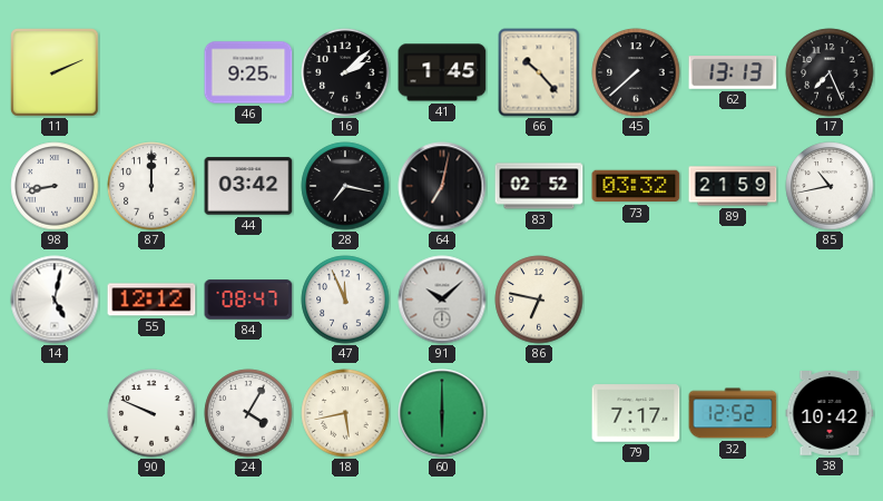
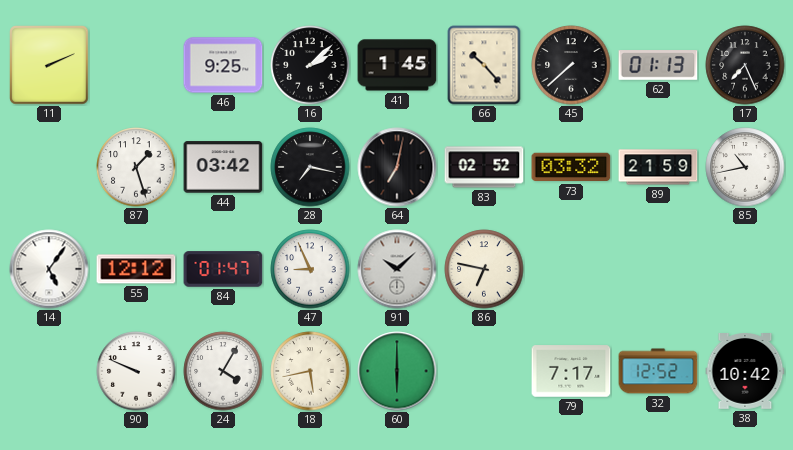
62: 13:13 -> 01:13 (658, 65)
98: 8:43 -> none (55, 186)
87: 12:00 -> 1:27 (136, 167)
14: 5:02 -> 5:06 (49, 269)
84: 08:47 -> 01:47 (223, 269)
47: 11:56 -> 8:56 (310, 269)
